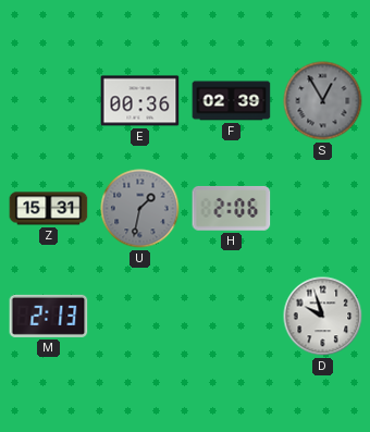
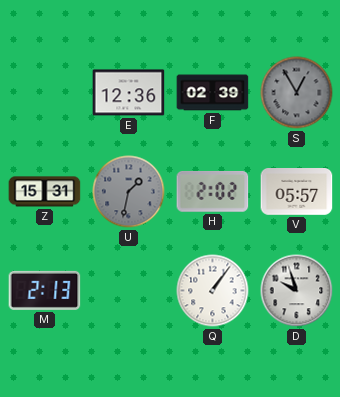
E: 00:36 -> 12:36 (129, 93)
H: 2:06 -> 2:02 (213, 191)
V: none -> 05:57 (297, 192)
Q: none -> 1:06 (213, 291)
